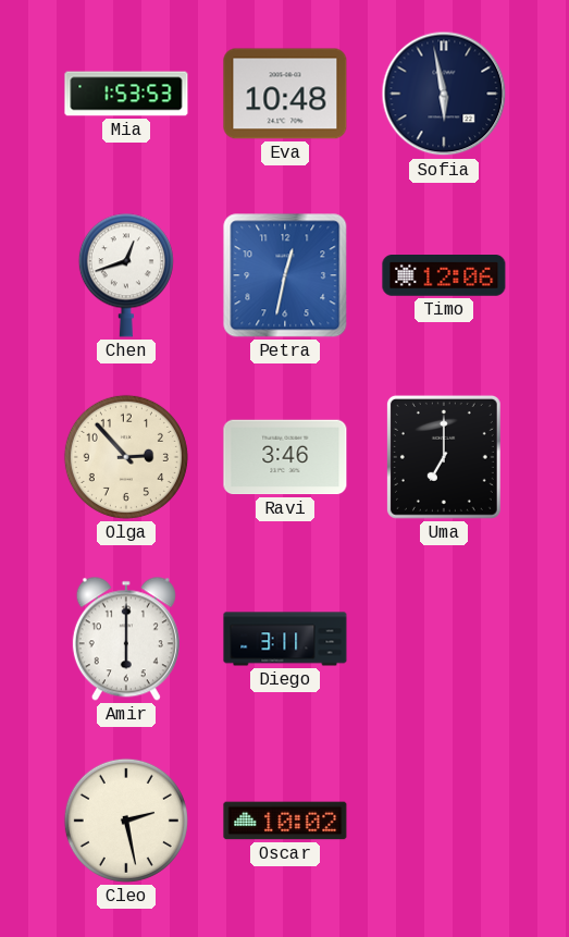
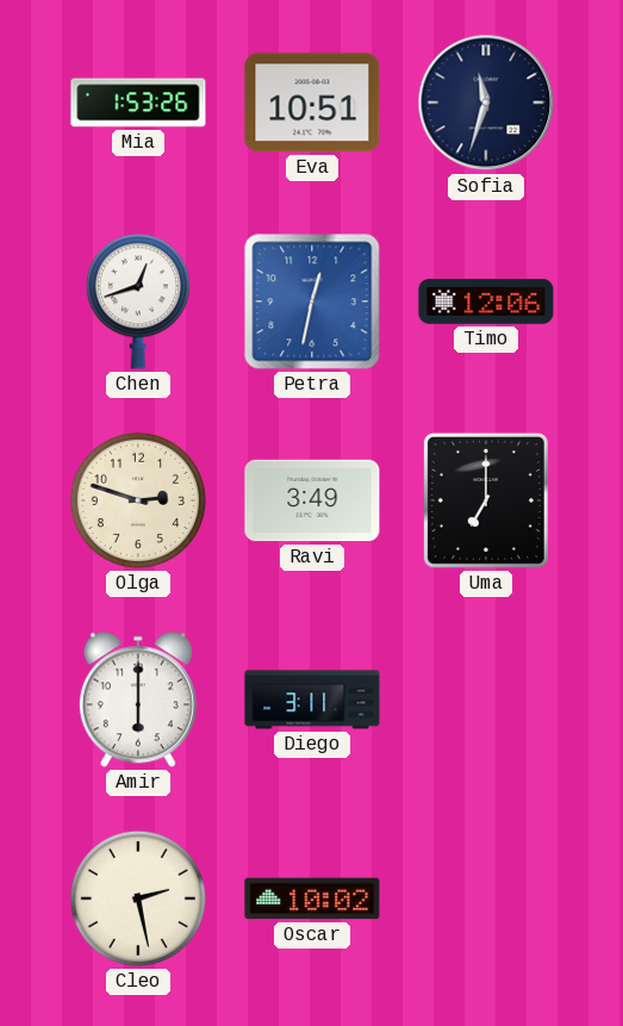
Mia: 1:53:53 -> 1:53:26 (138, 102)
Eva: 10:48 -> 10:51 (312, 102)
Sofia: 5:58 -> 11:33 (486, 102)
Olga: 2:53 -> 2:48 (138, 500)
Ravi: 3:46 -> 3:49 (312, 500)
